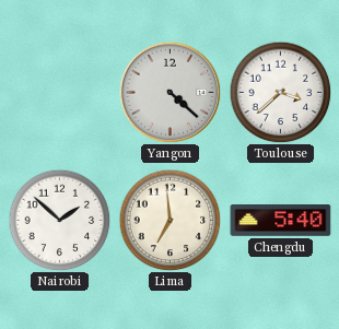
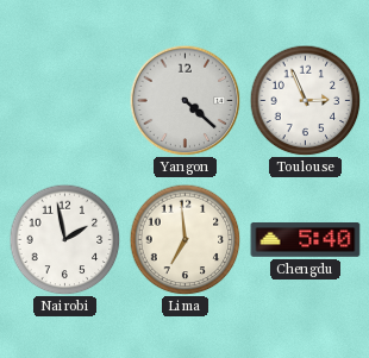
Toulouse: 3:38 -> 2:56 (305, 100)
Nairobi: 1:52 -> 1:58 (64, 239)
